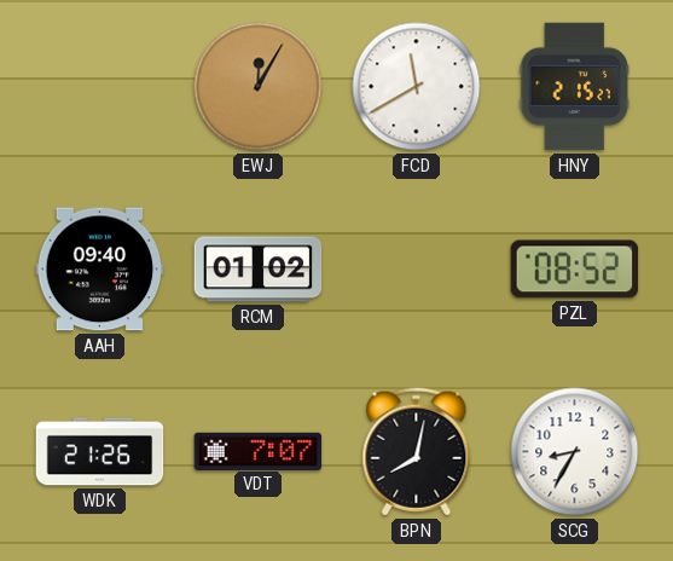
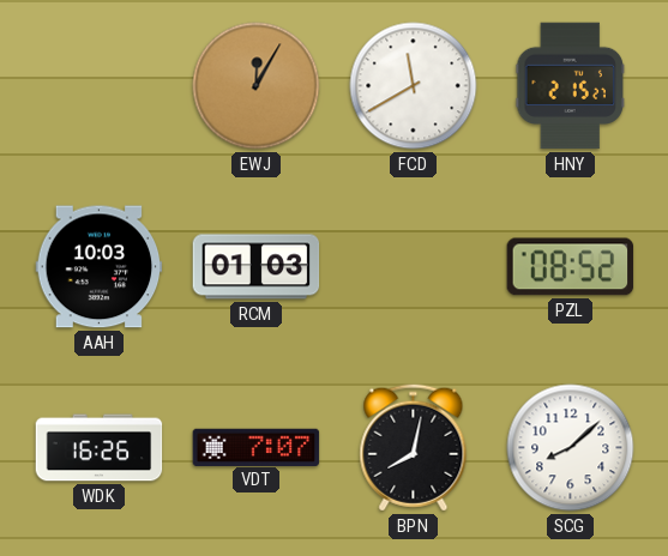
AAH: 09:40 -> 10:03 (100, 267)
RCM: 01:02 -> 01:03 (257, 267)
WDK: 21:26 -> 16:26 (100, 448)
SCG: 8:35 -> 8:08 (571, 448)
